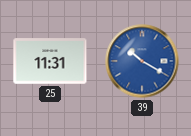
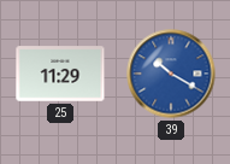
25: 11:31 -> 11:29 (60, 74)
